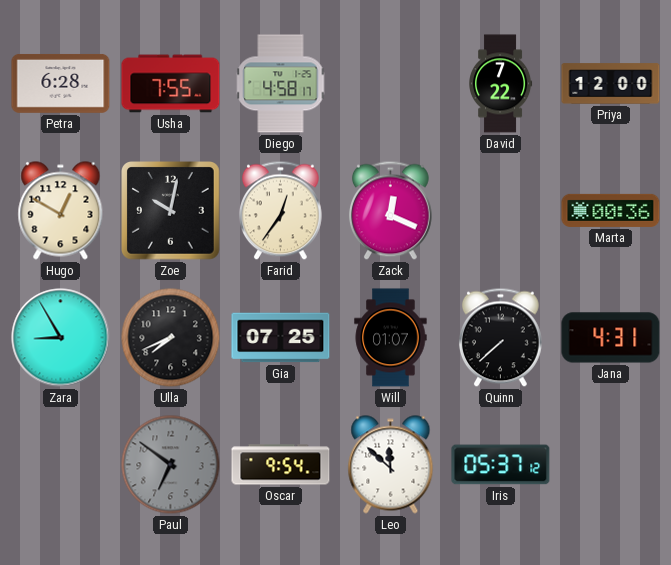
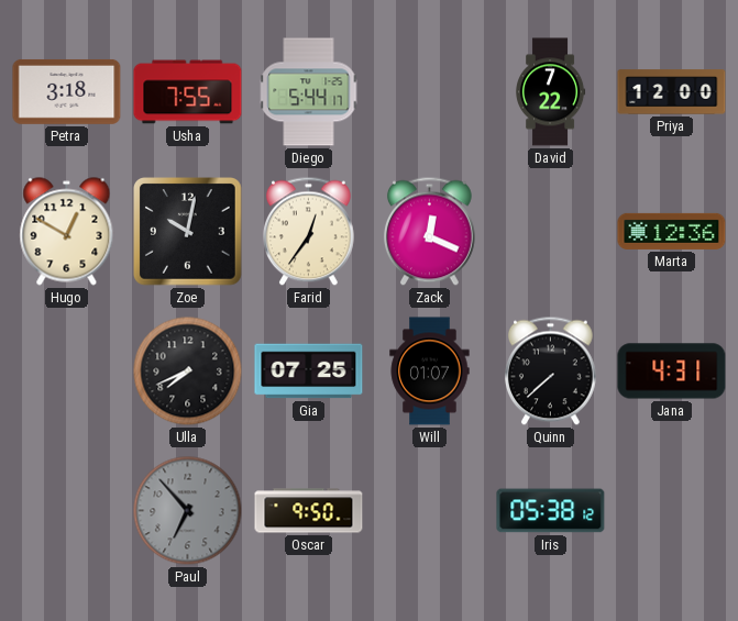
Petra: 6:28 -> 3:18 (67, 91)
Diego: 4:58 -> 5:44 (309, 92)
Marta: 00:36 -> 12:36 (672, 231)
Zara: 8:55 -> none (61, 338)
Paul: 6:51 -> 6:53 (188, 511)
Oscar: 9:54 -> 9:50 (309, 511)
Leo: 11:52 -> none (391, 465)
Iris: 05:37 -> 05:38 (551, 511)
